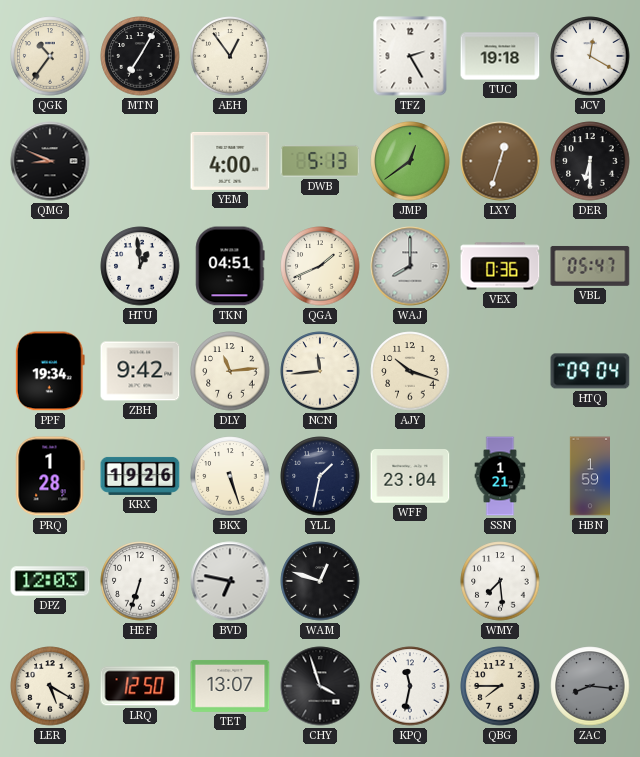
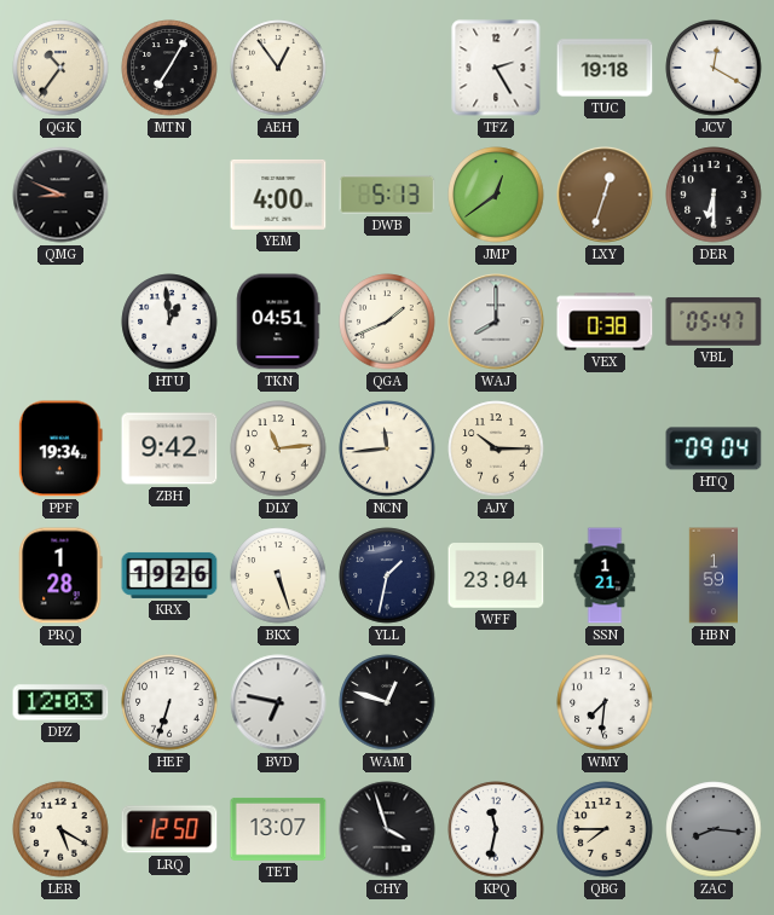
VEX: 0:36 -> 0:38 (605, 322)
AJY: 10:18 -> 10:15 (496, 448)
WMY: 7:29 -> 7:31 (605, 702)
